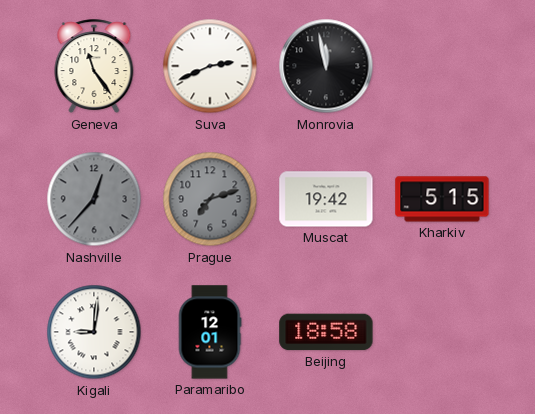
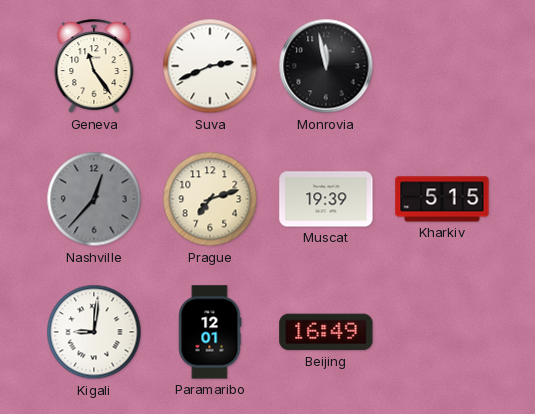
Prague dial: grey -> cream (210, 199)
Muscat: 19:42 -> 19:39 (326, 199)
Beijing: 18:58 -> 16:49 (326, 332)
